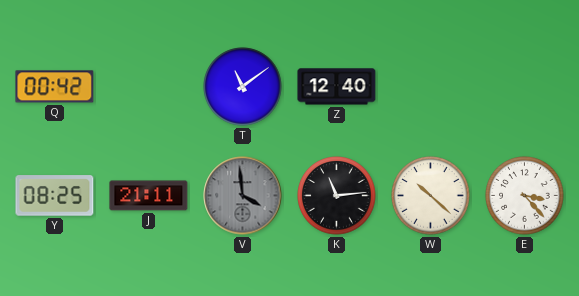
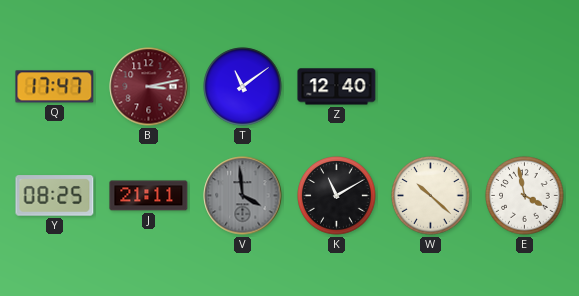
Q: 00:42 -> 17:47 (55, 87)
B: none -> 3:13 (149, 87)
K: 11:14 -> 11:10 (337, 196)
E: 3:23 -> 3:58 (525, 196)
